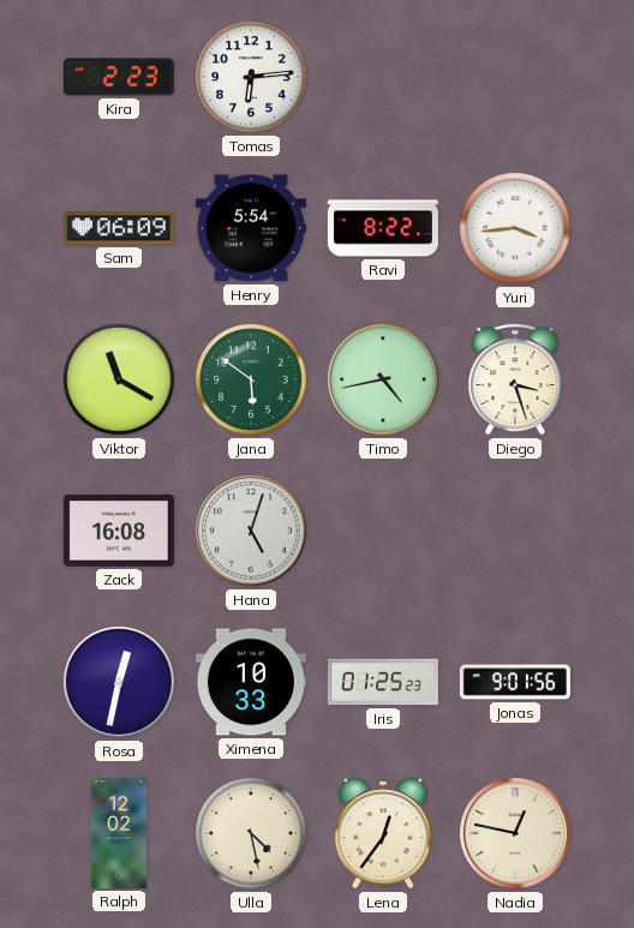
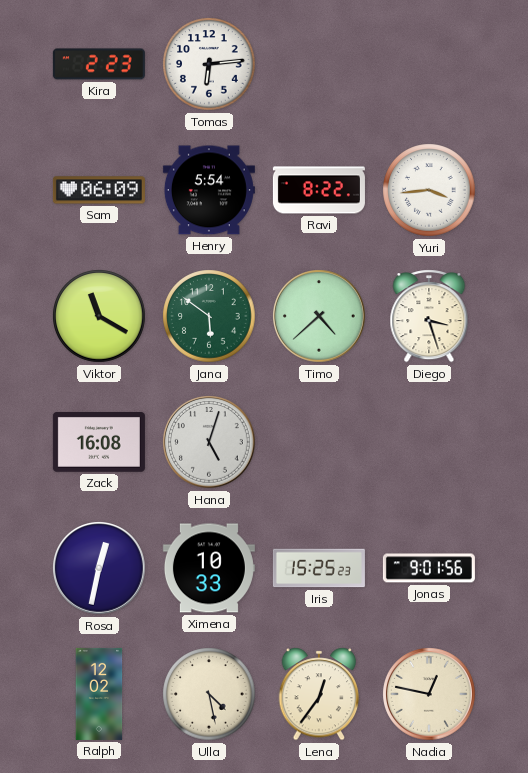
Timo: 4:43 -> 4:38 (320, 317)
Iris: 01:25 -> 15:25 (319, 568)
